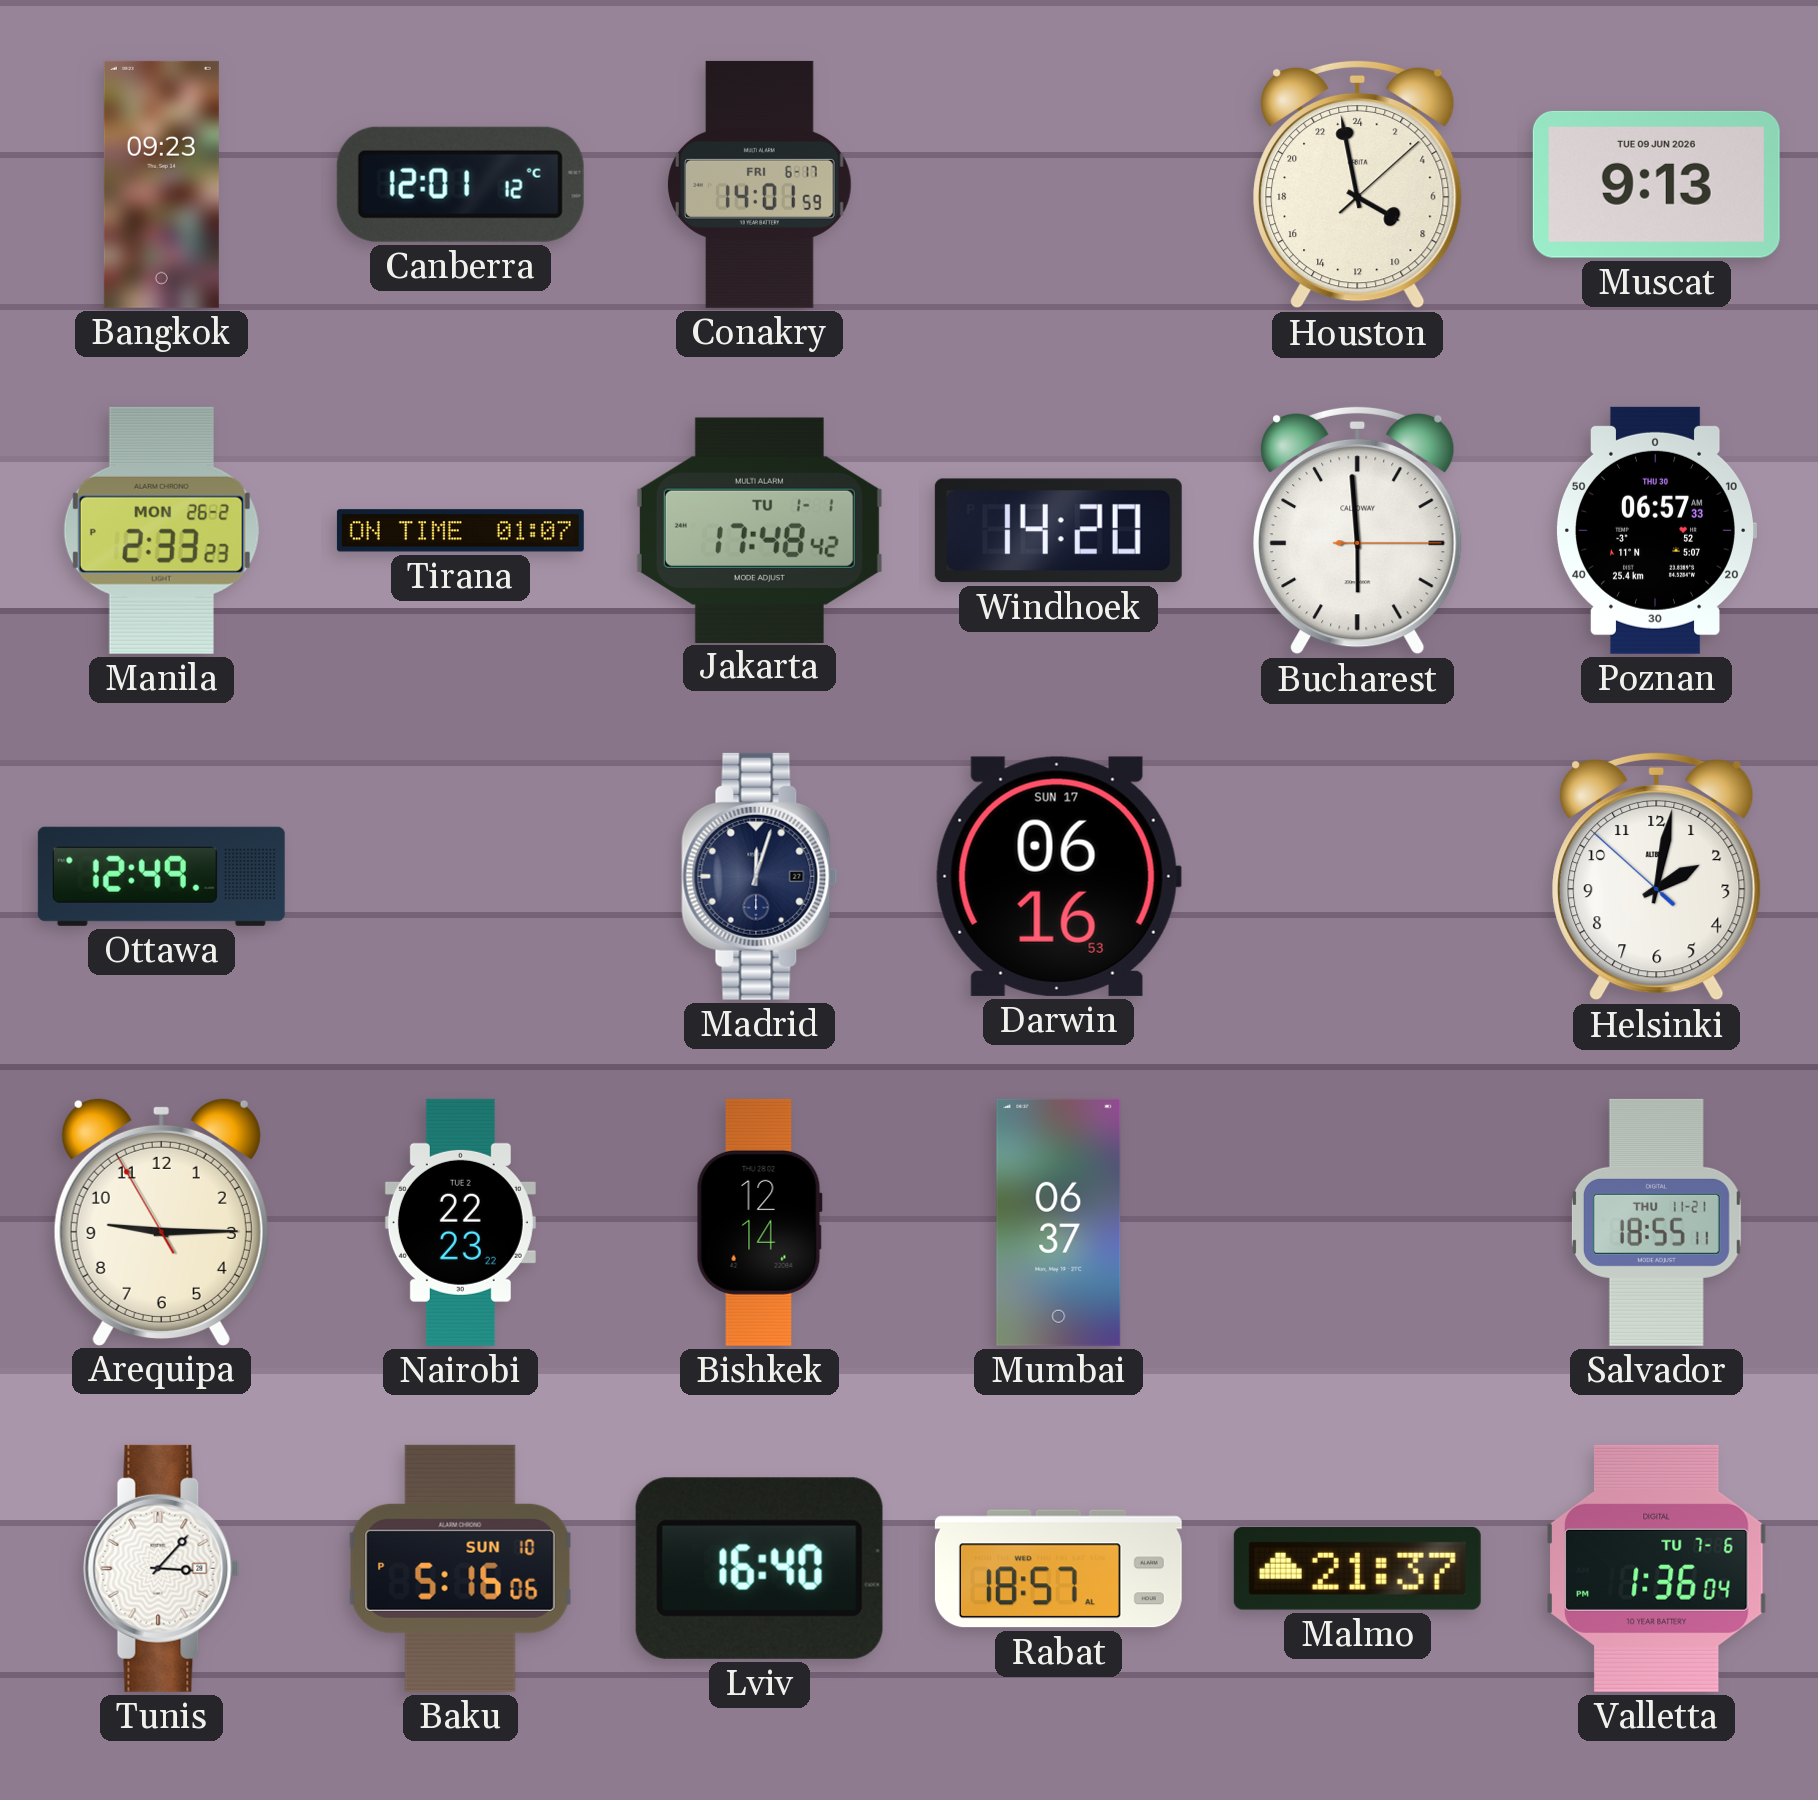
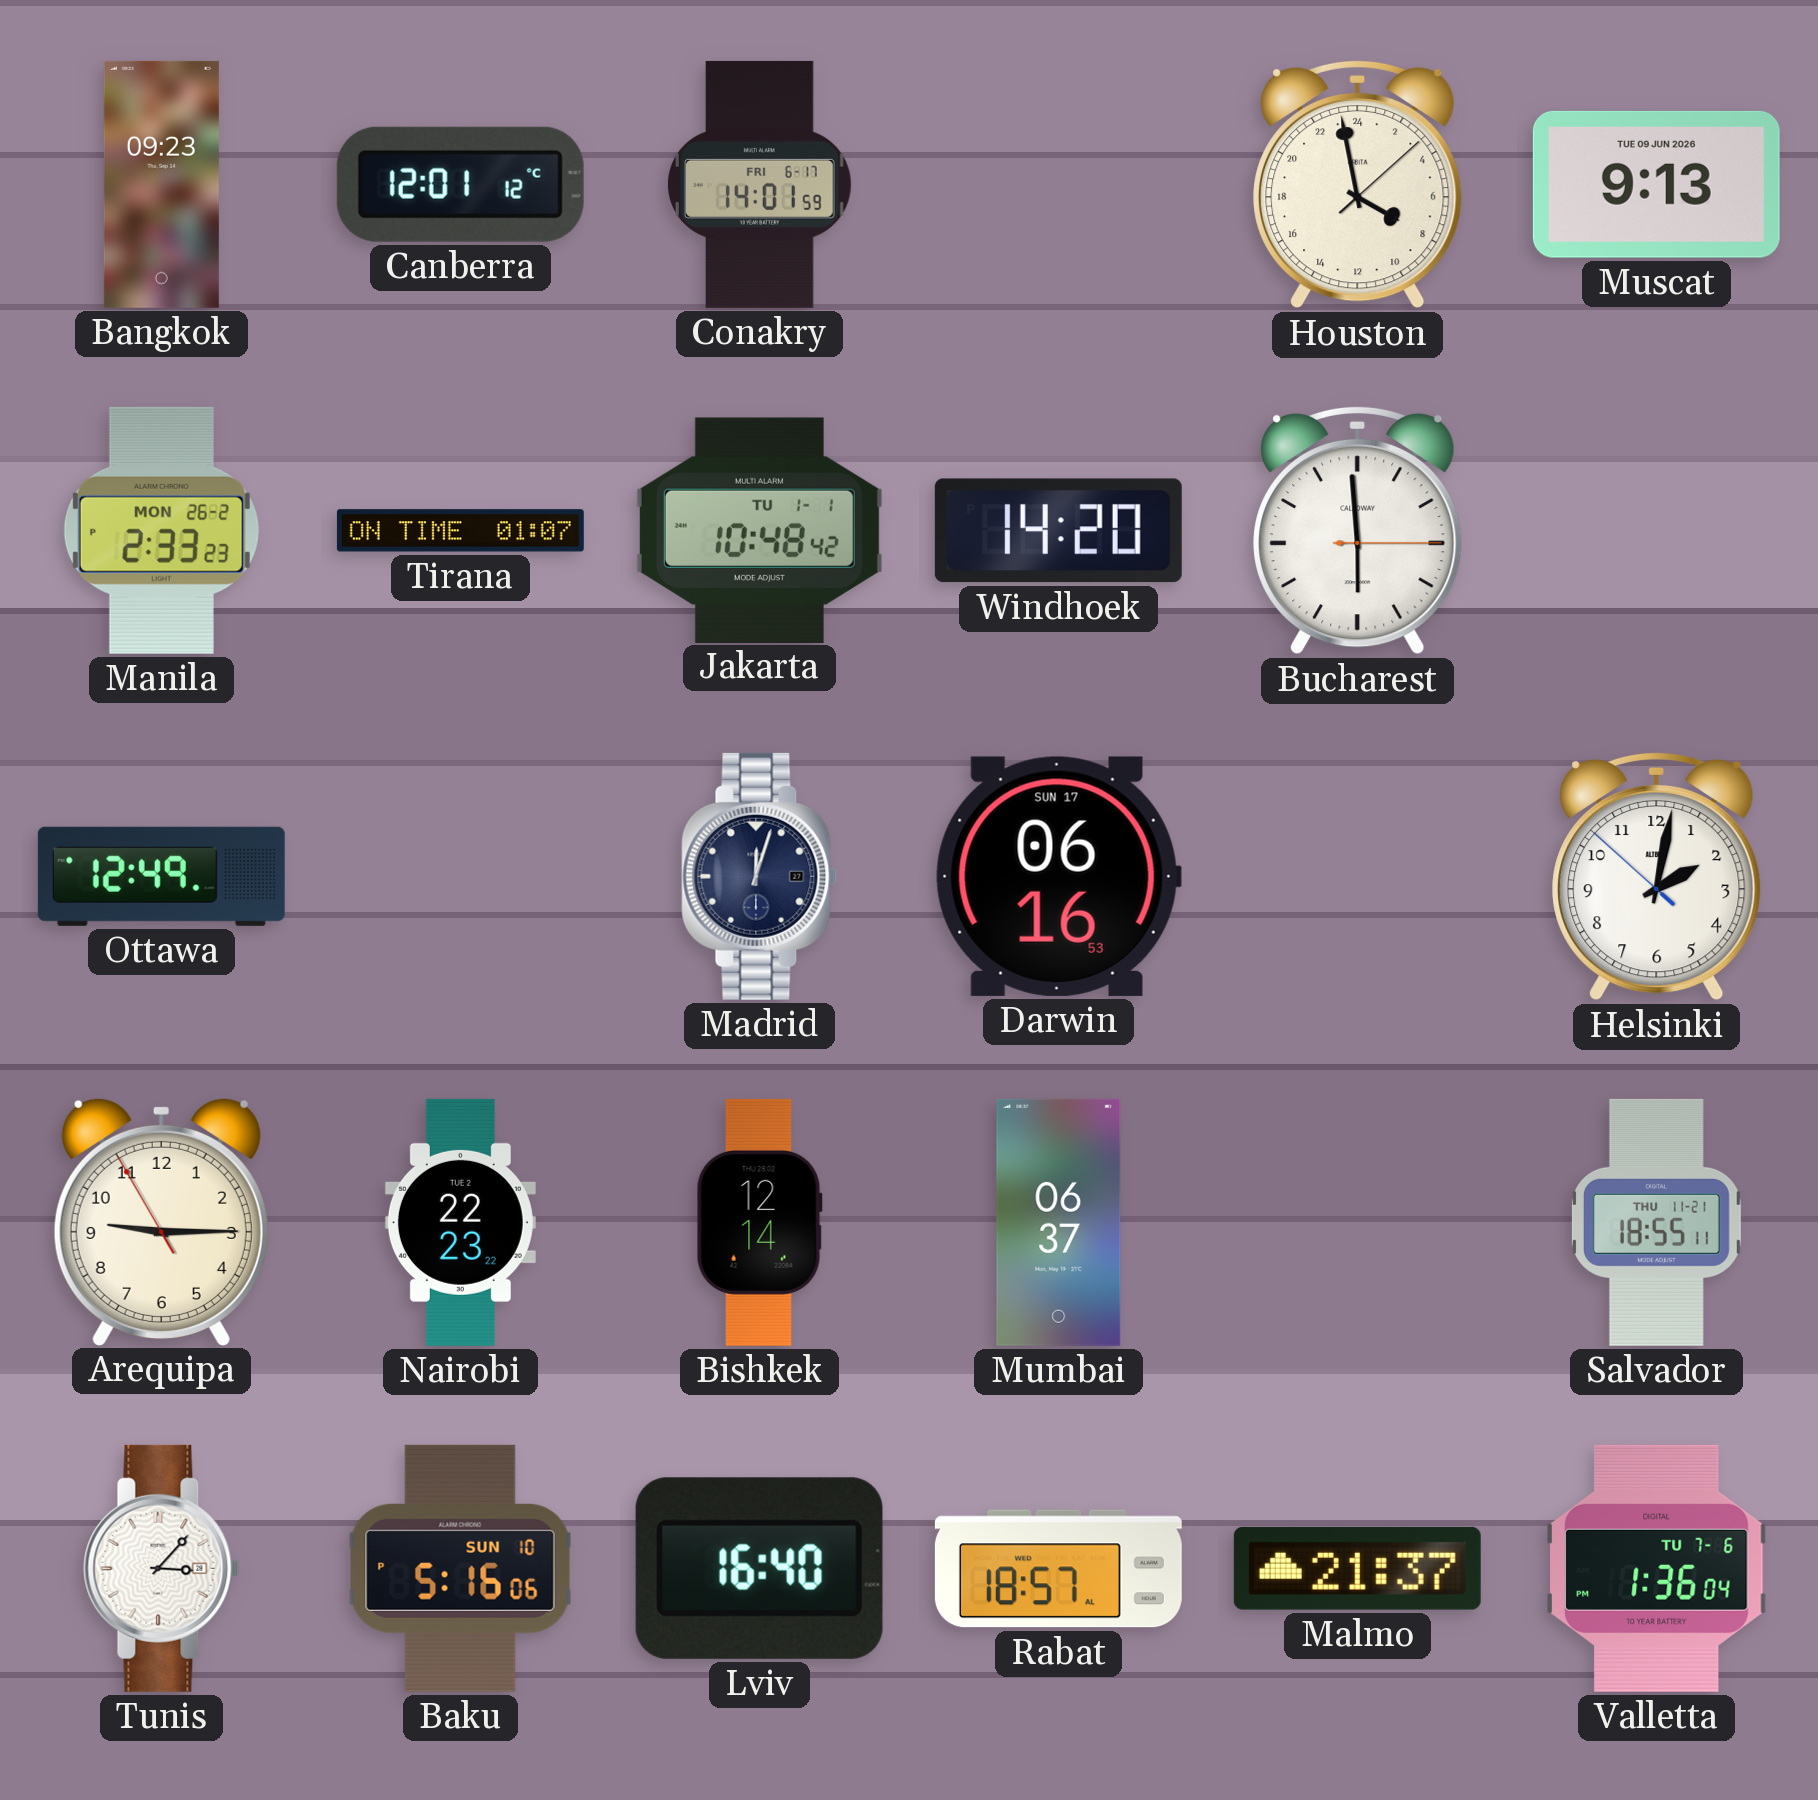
Jakarta: 17:48 -> 10:48 (759, 530)
Poznan: 06:57 -> none (1655, 530)
